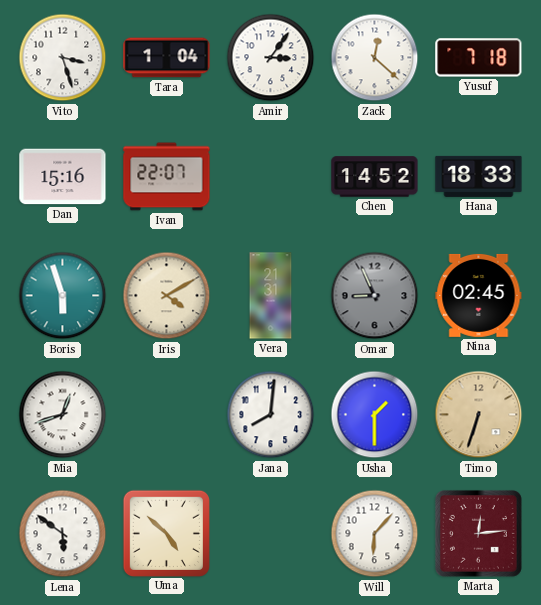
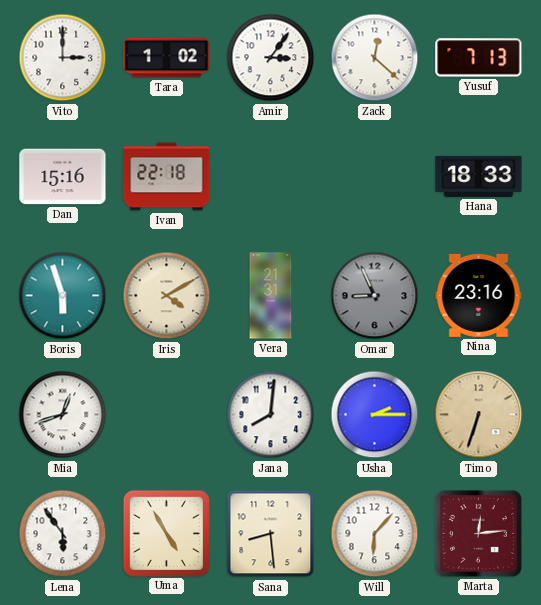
Vito: 3:27 -> 3:00 (63, 58)
Tara: 1:04 -> 1:02 (167, 58)
Yusuf: 7:18 -> 7:13 (479, 58)
Ivan: 22:07 -> 22:18 (167, 177)
Chen: 14:52 -> none (375, 177)
Nina: 02:45 -> 23:16 (479, 295)
Usha: 1:30 -> 2:15 (375, 415)
Lena: 5:51 -> 5:54 (63, 534)
Uma: 4:52 -> 4:55 (166, 533)
Sana: none -> 8:29 (271, 534)
